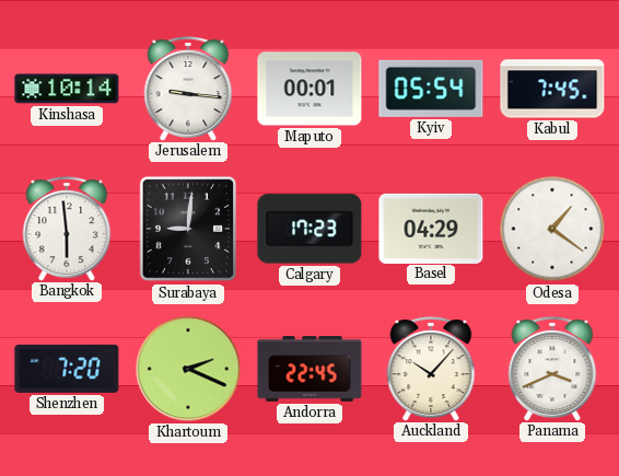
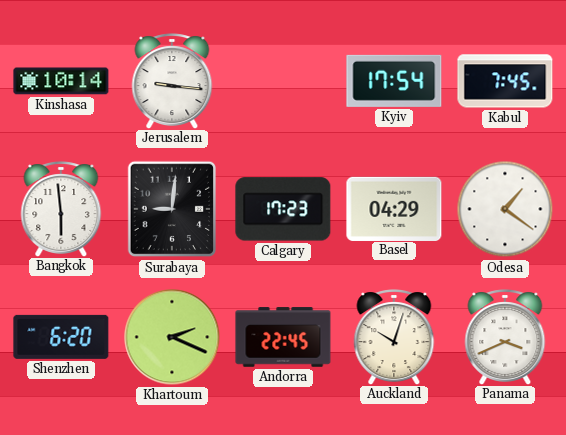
Maputo: 00:01 -> none (309, 89)
Kyiv: 05:54 -> 17:54 (394, 81)
Shenzhen: 7:20 -> 6:20 (61, 337)
Auckland: 10:07 -> 10:03 (394, 337)
